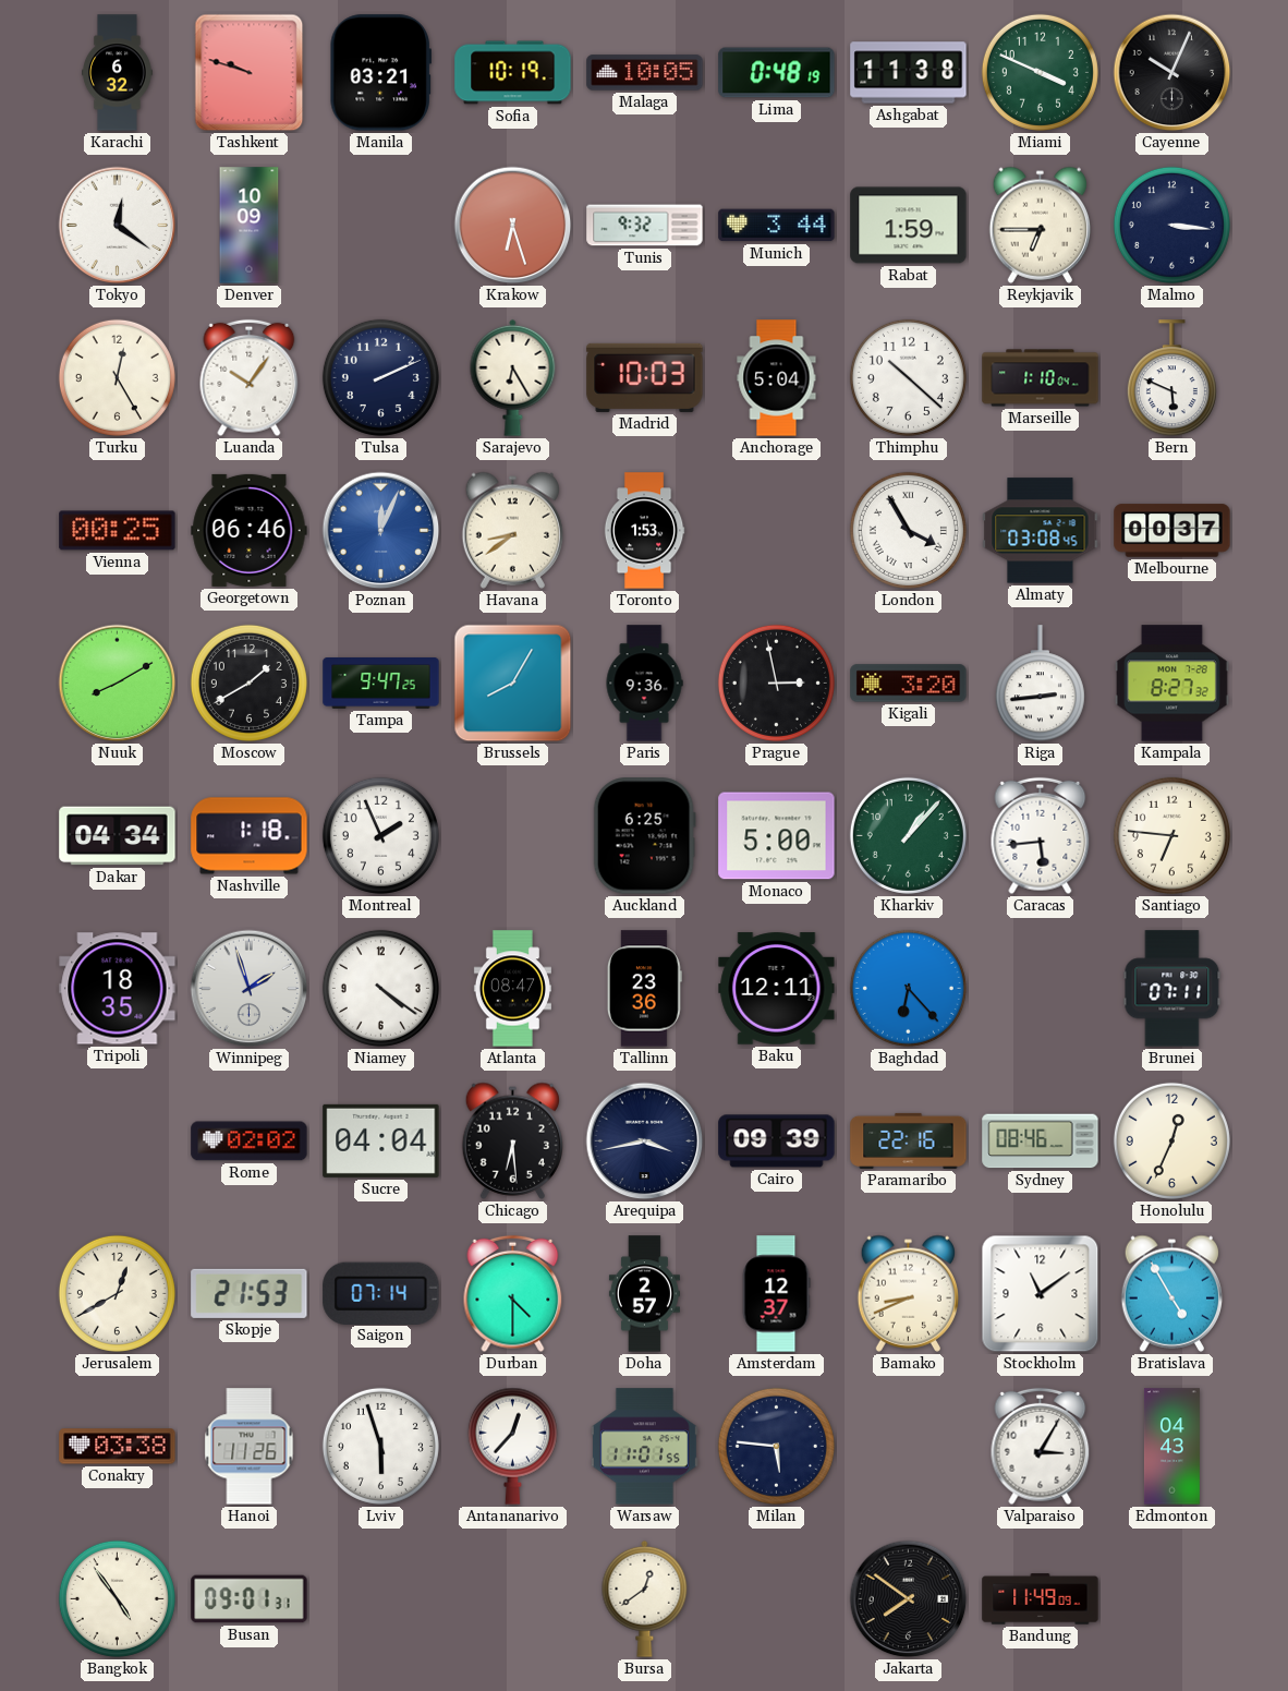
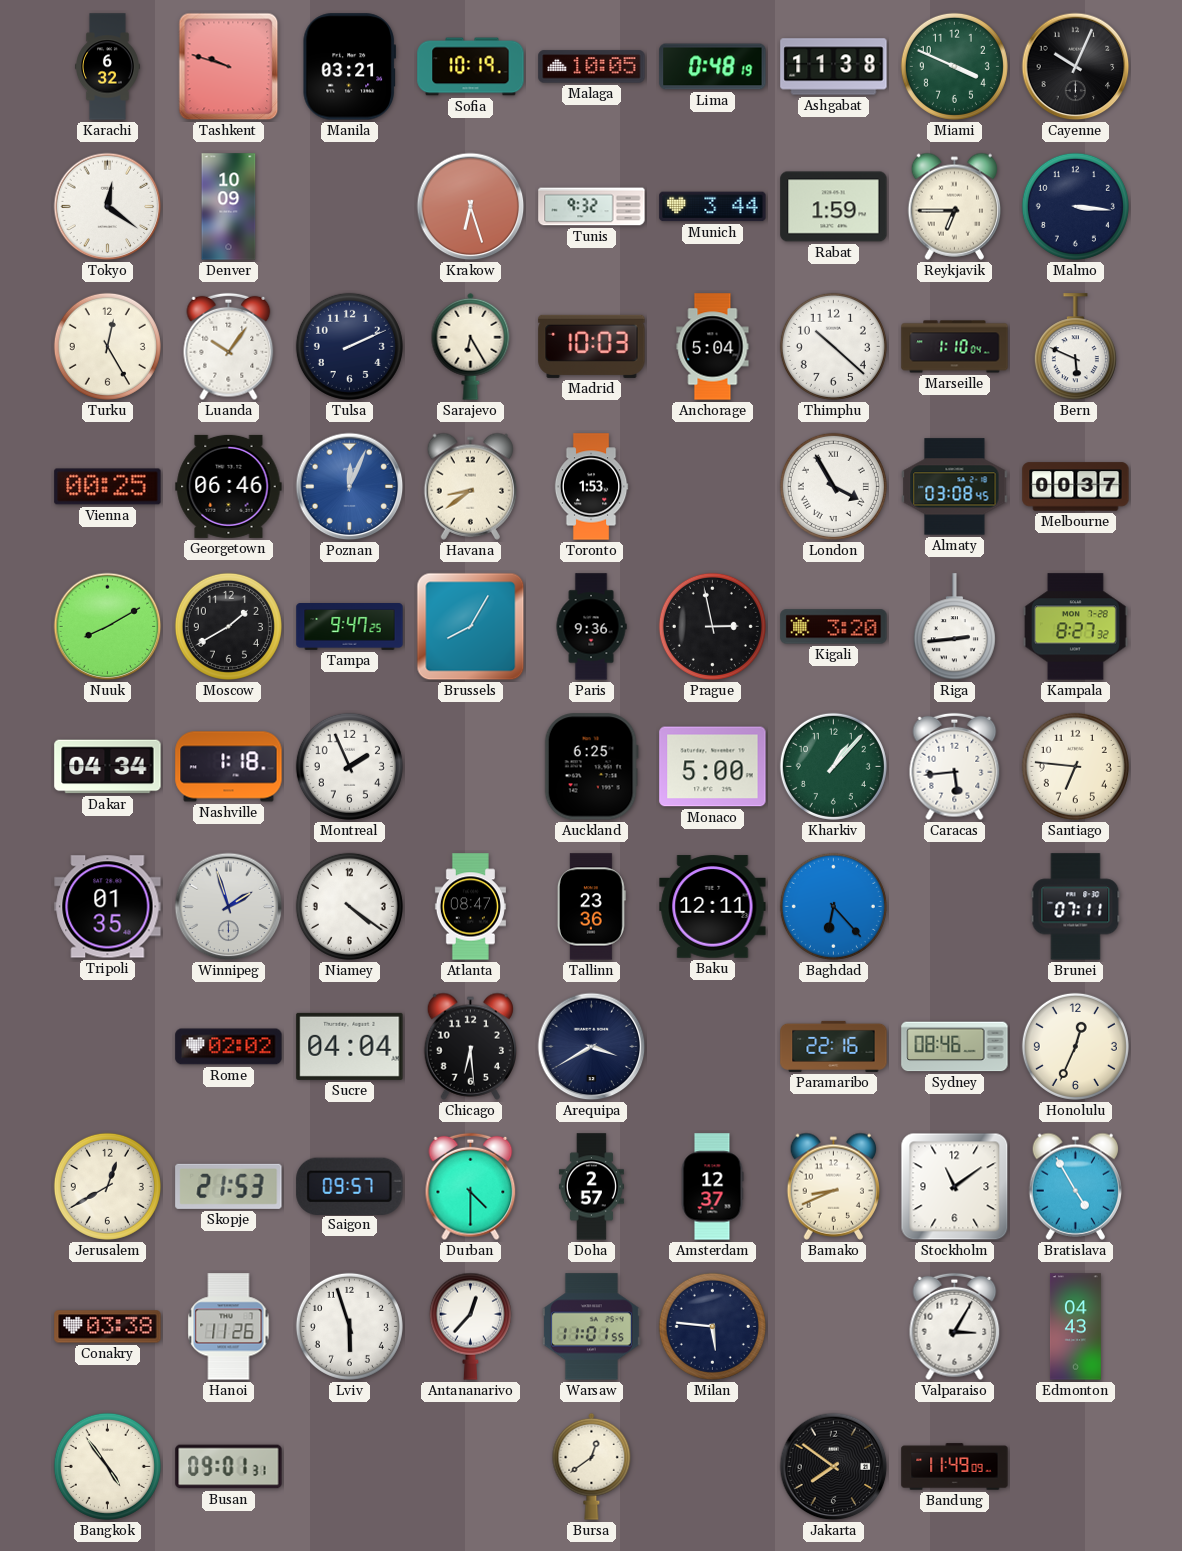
Tripoli: 18:35 -> 01:35 (108, 907)
Arequipa: 3:43 -> 3:40 (592, 1047)
Cairo: 09:39 -> none (777, 1142)
Saigon: 07:14 -> 09:57 (350, 1186)
